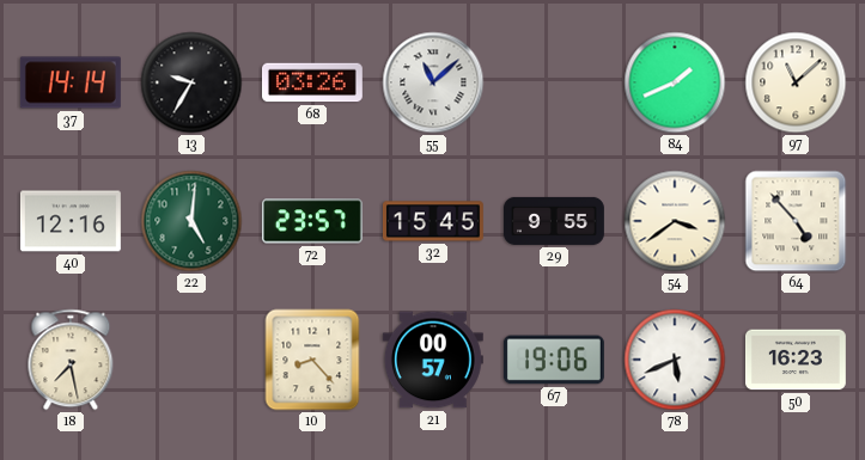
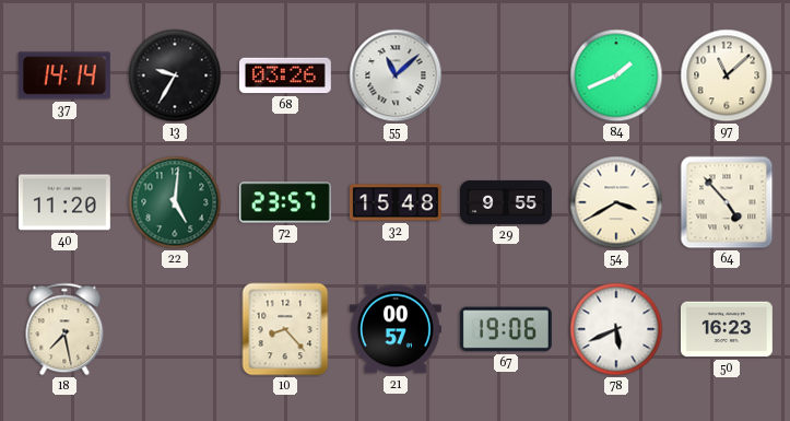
40: 12:16 -> 11:20 (64, 202)
32: 15:45 -> 15:48 (396, 202)
54: 3:39 -> 3:40 (616, 202)
